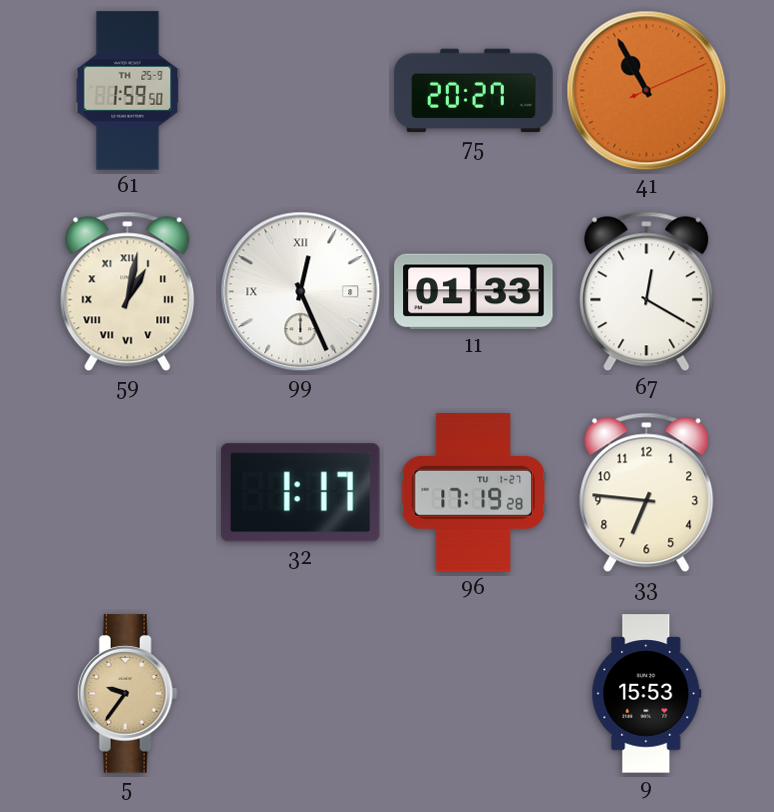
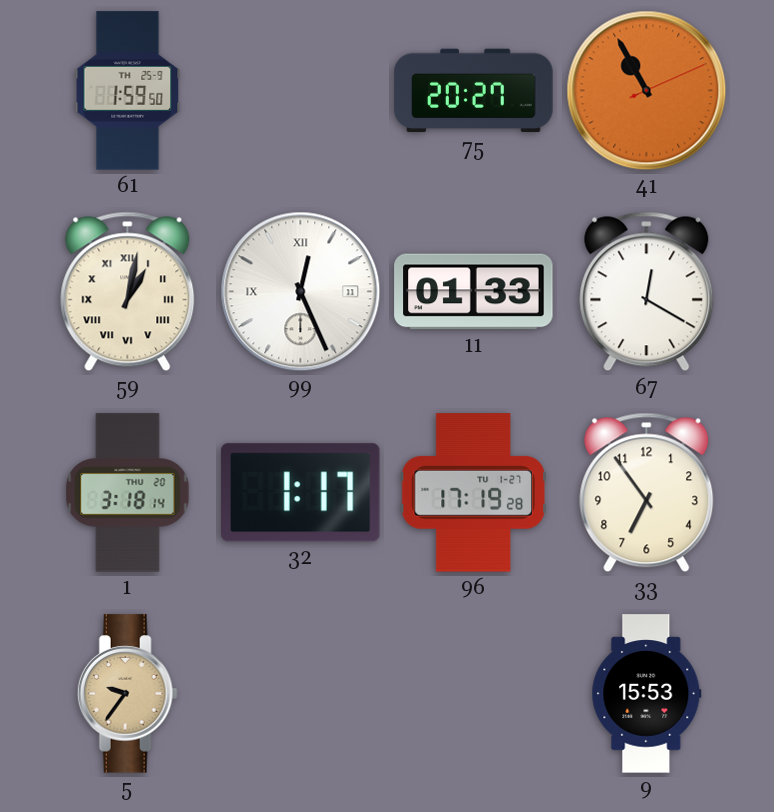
99 date: 8 -> 11 (301, 292)
1: none -> 3:18 (128, 493)
33: 6:46 -> 6:54 (647, 493)
